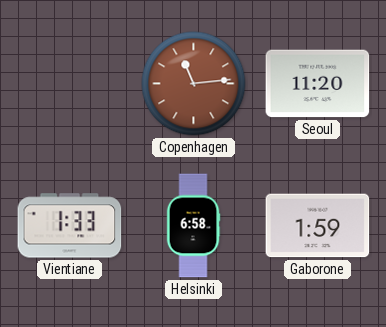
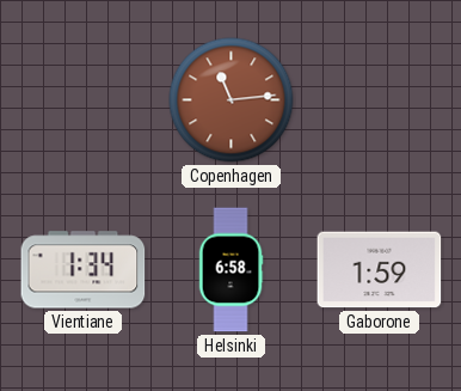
Seoul: 11:20 -> none (318, 84)
Vientiane: 1:33 -> 1:34 (84, 270)
